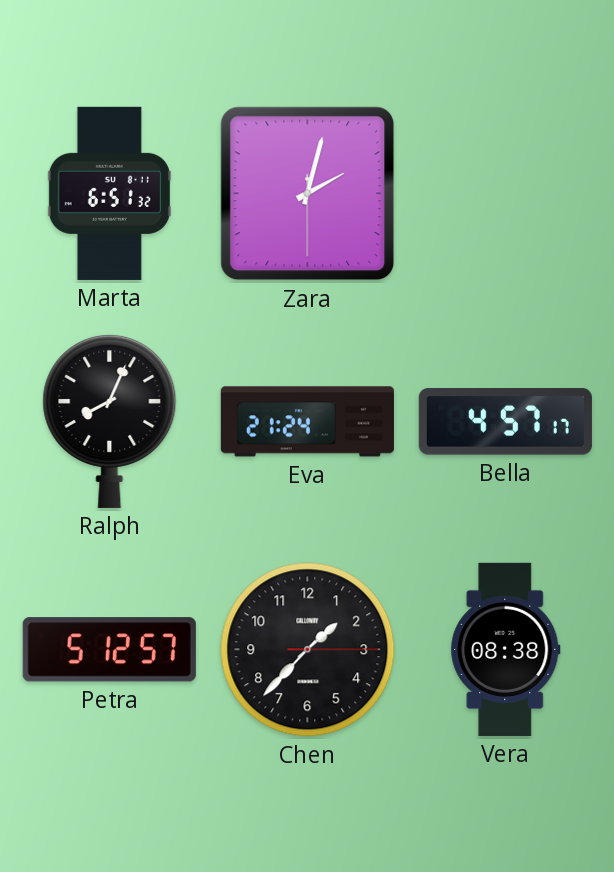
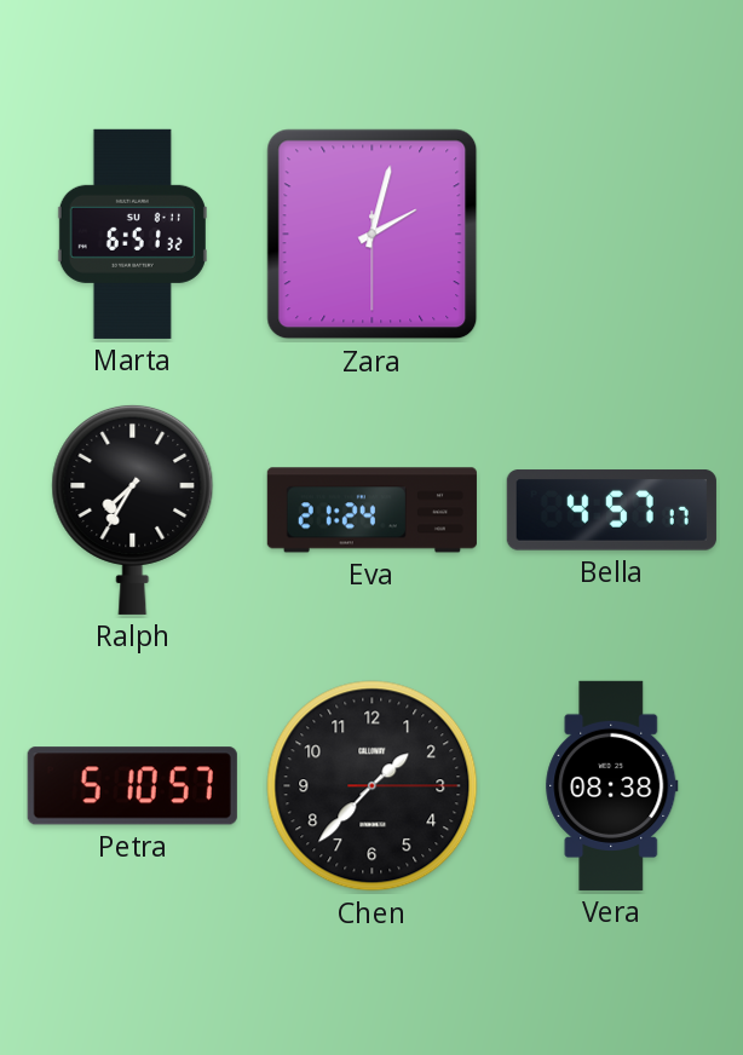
Ralph: 8:04 -> 7:35 (133, 509)
Petra: 5:12 -> 5:10 (132, 786)
